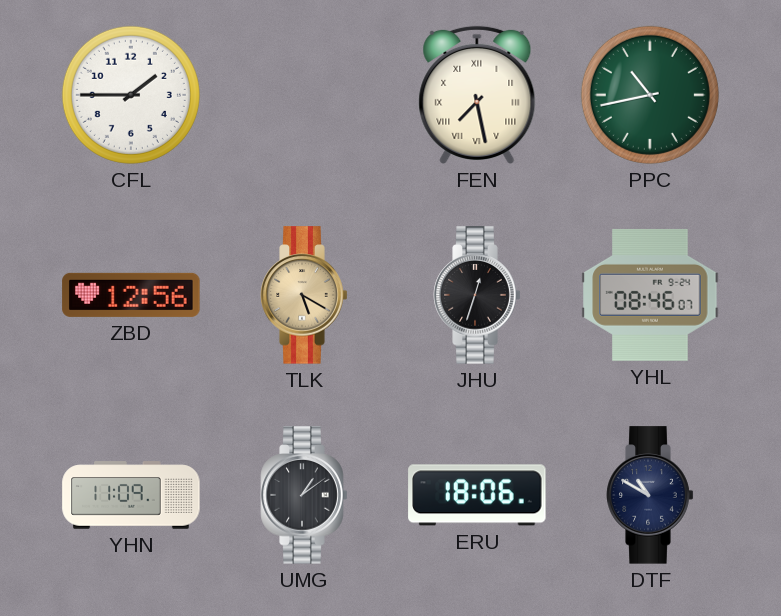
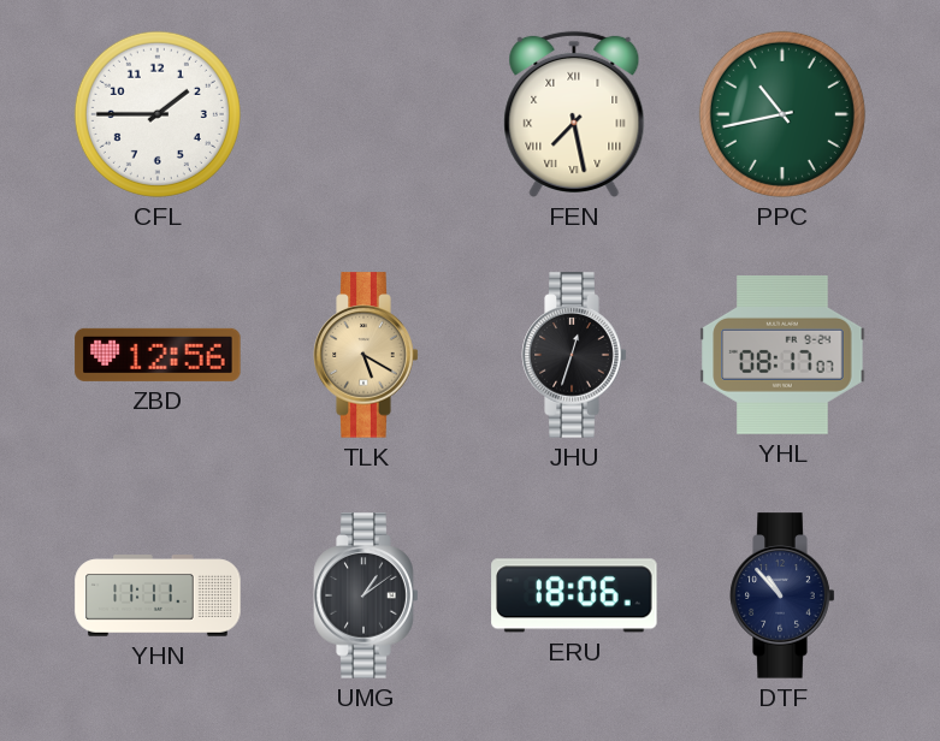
YHL: 08:46 -> 08:17 (782, 355)
YHN: 11:09 -> 11:11 (158, 595)
DTF: 10:50 -> 10:53 (782, 595)
